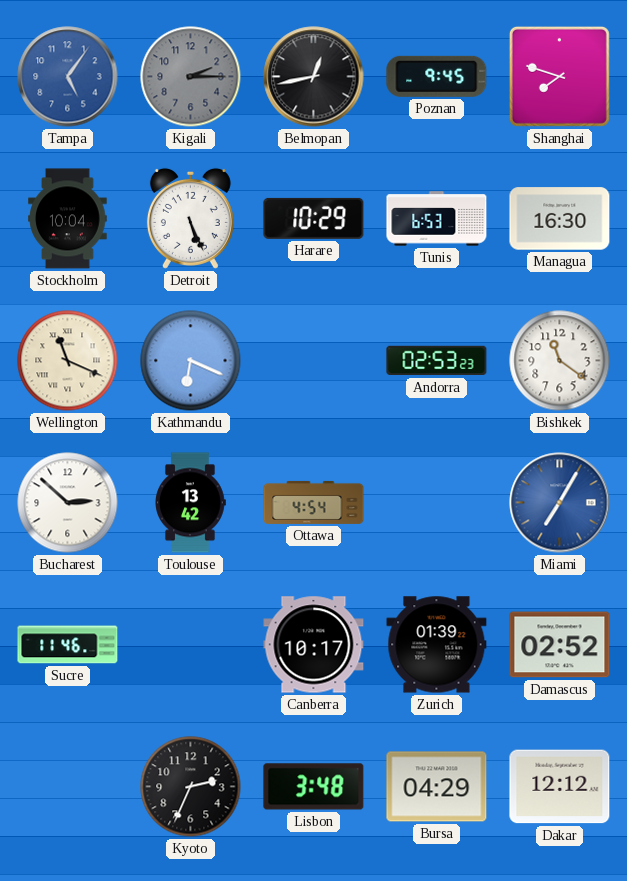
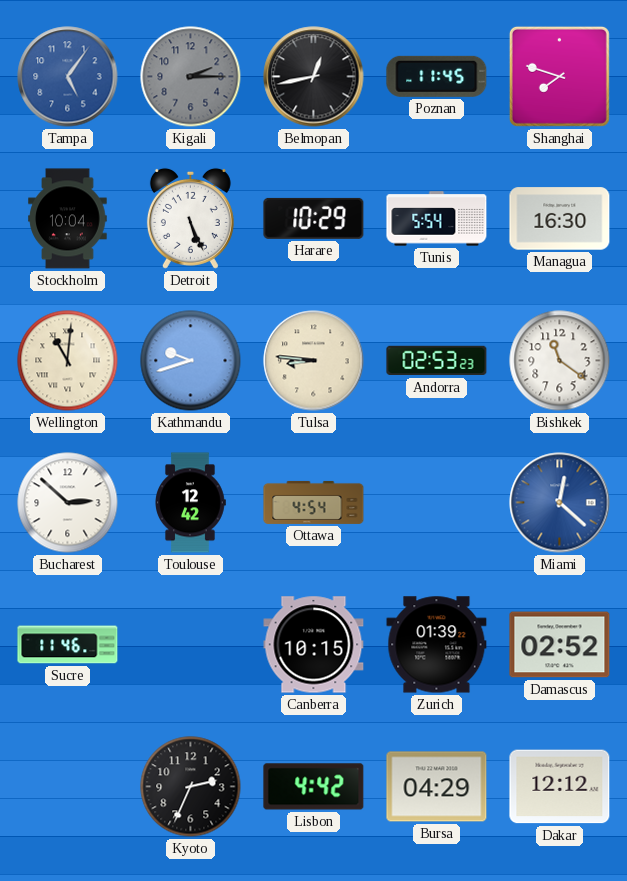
Poznan: 9:45 -> 11:45 (437, 76)
Tunis: 6:53 -> 5:54 (437, 219)
Wellington: 11:19 -> 11:01 (68, 361)
Kathmandu: 6:19 -> 9:42 (191, 361)
Tulsa: none -> 8:46 (314, 361)
Toulouse: 13:42 -> 12:42 (191, 503)
Miami: 7:05 -> 12:22 (560, 503)
Canberra: 10:17 -> 10:15 (314, 645)
Lisbon: 3:48 -> 4:42 (314, 787)
